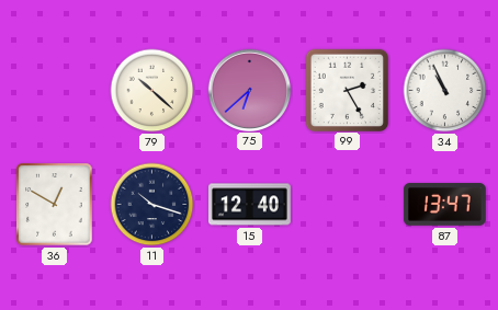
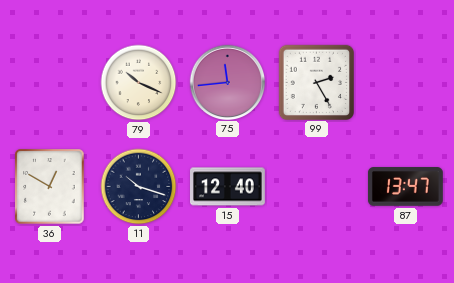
79: 10:22 -> 10:19 (139, 83)
75: 6:38 -> 11:44 (227, 82)
34: 10:56 -> none (445, 91)
